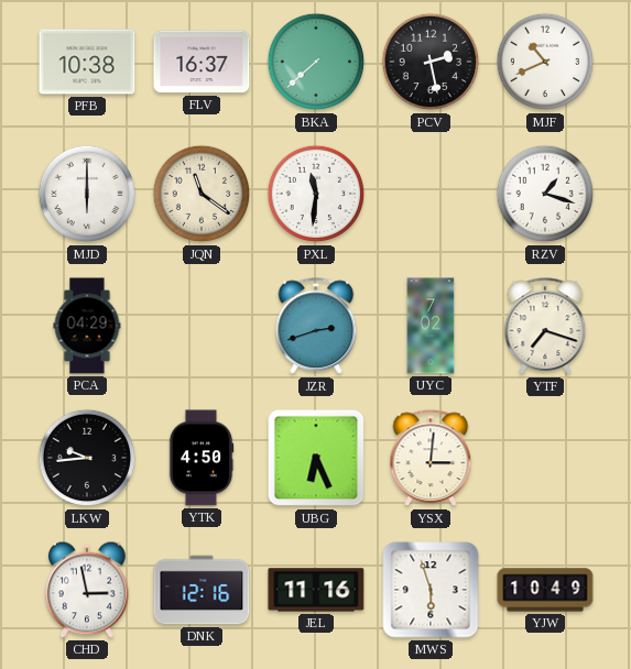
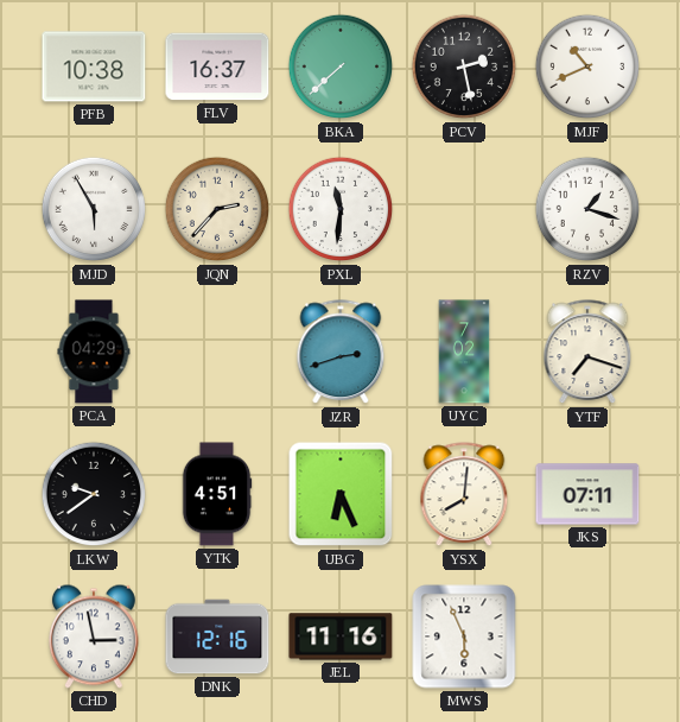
MJD: 6:00 -> 5:55 (94, 209)
JQN: 11:21 -> 2:37 (217, 209)
LKW: 9:44 -> 9:39 (94, 494)
YTK: 4:50 -> 4:51 (217, 494)
YSX: 3:01 -> 8:01 (464, 495)
JKS: none -> 07:11 (587, 494)
MWS: 5:57 -> 5:56 (464, 636)
YJW: 10:49 -> none (545, 590)
